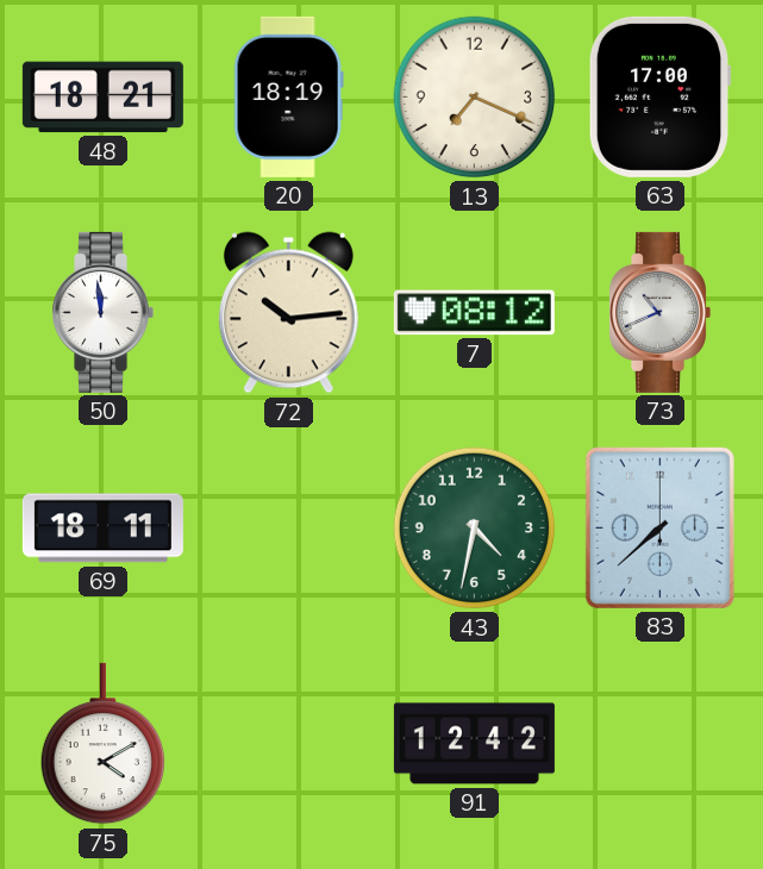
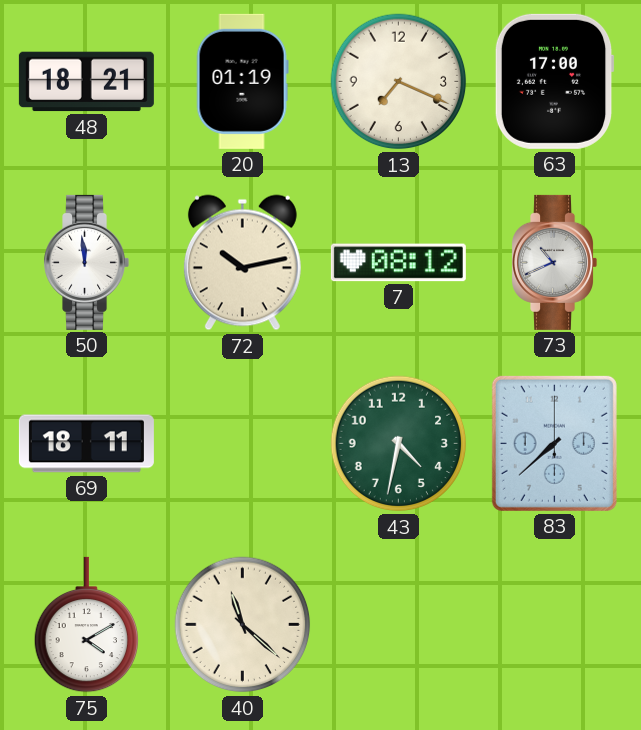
20: 18:19 -> 01:19 (242, 81)
72: 10:14 -> 10:13 (242, 263)
40: none -> 11:22 (243, 625)
91: 12:42 -> none (474, 744)
